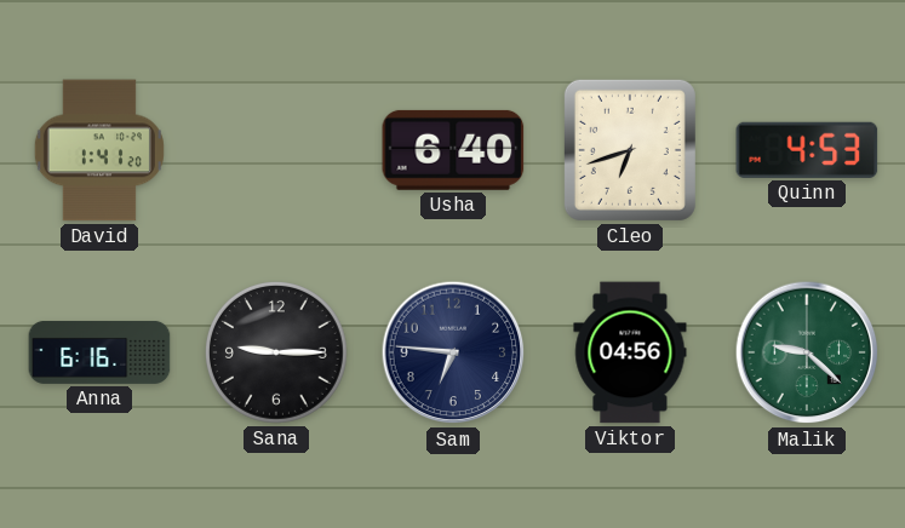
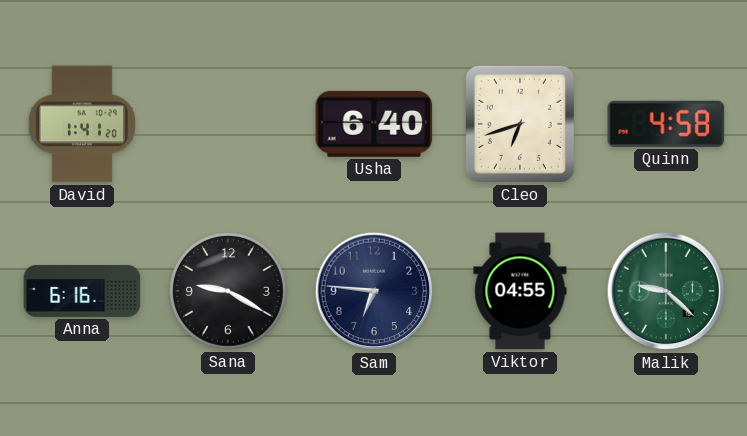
Quinn: 4:53 -> 4:58 (666, 124)
Sana: 9:15 -> 9:20 (228, 291)
Viktor: 04:56 -> 04:55 (520, 291)
